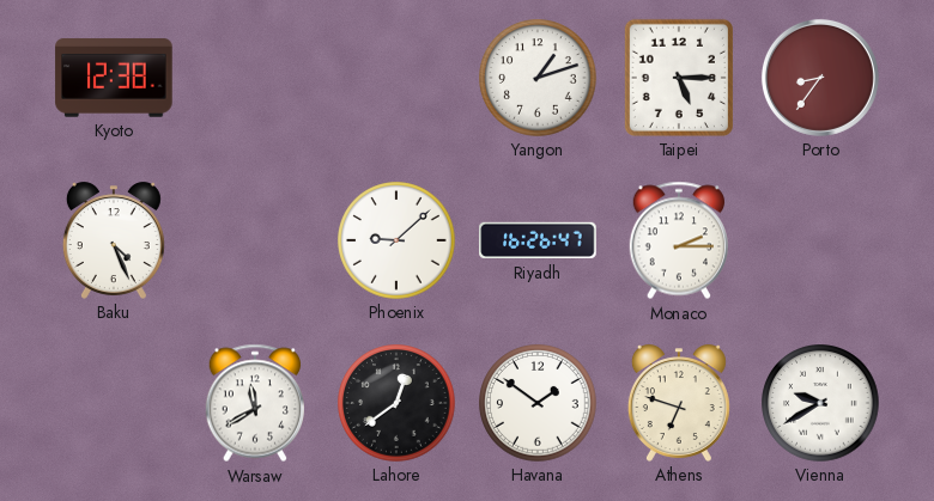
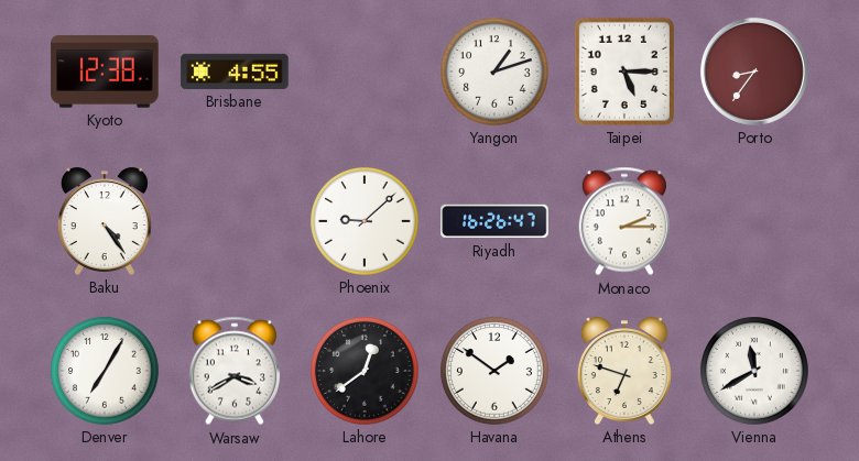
Brisbane: none -> 4:55 (235, 72)
Baku: 4:26 -> 4:24 (105, 221)
Denver: none -> 7:05 (105, 371)
Warsaw: 11:40 -> 3:40 (233, 371)
Vienna: 9:40 -> 11:40 (754, 371)
